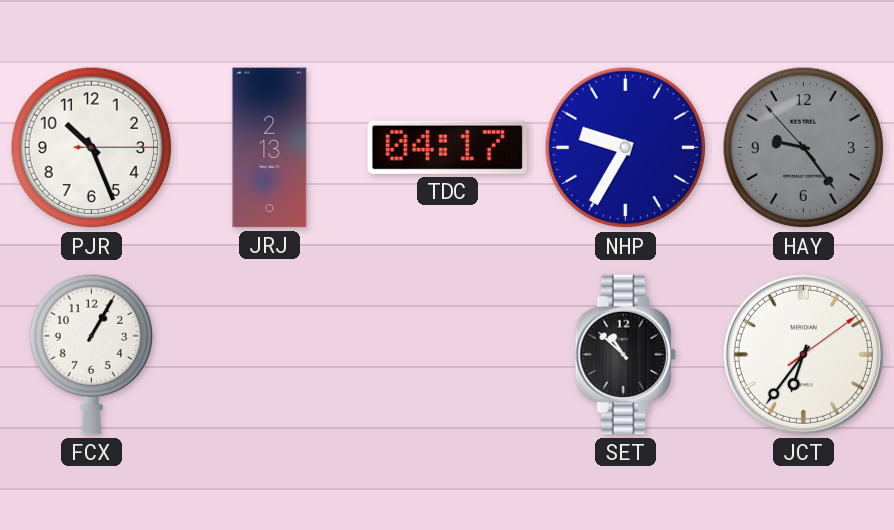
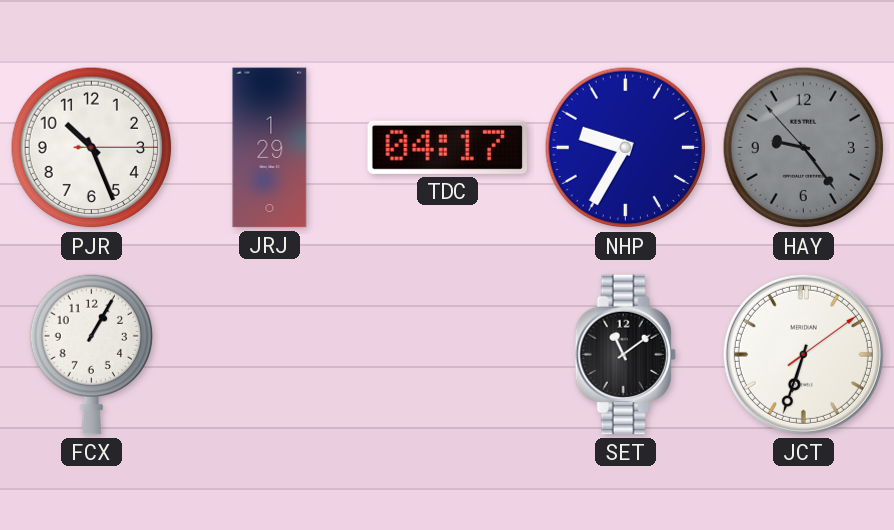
JRJ: 2:13 -> 1:29 (270, 148)
SET: 10:52 -> 11:09 (625, 355)
JCT: 6:36 -> 6:33 (803, 354)
